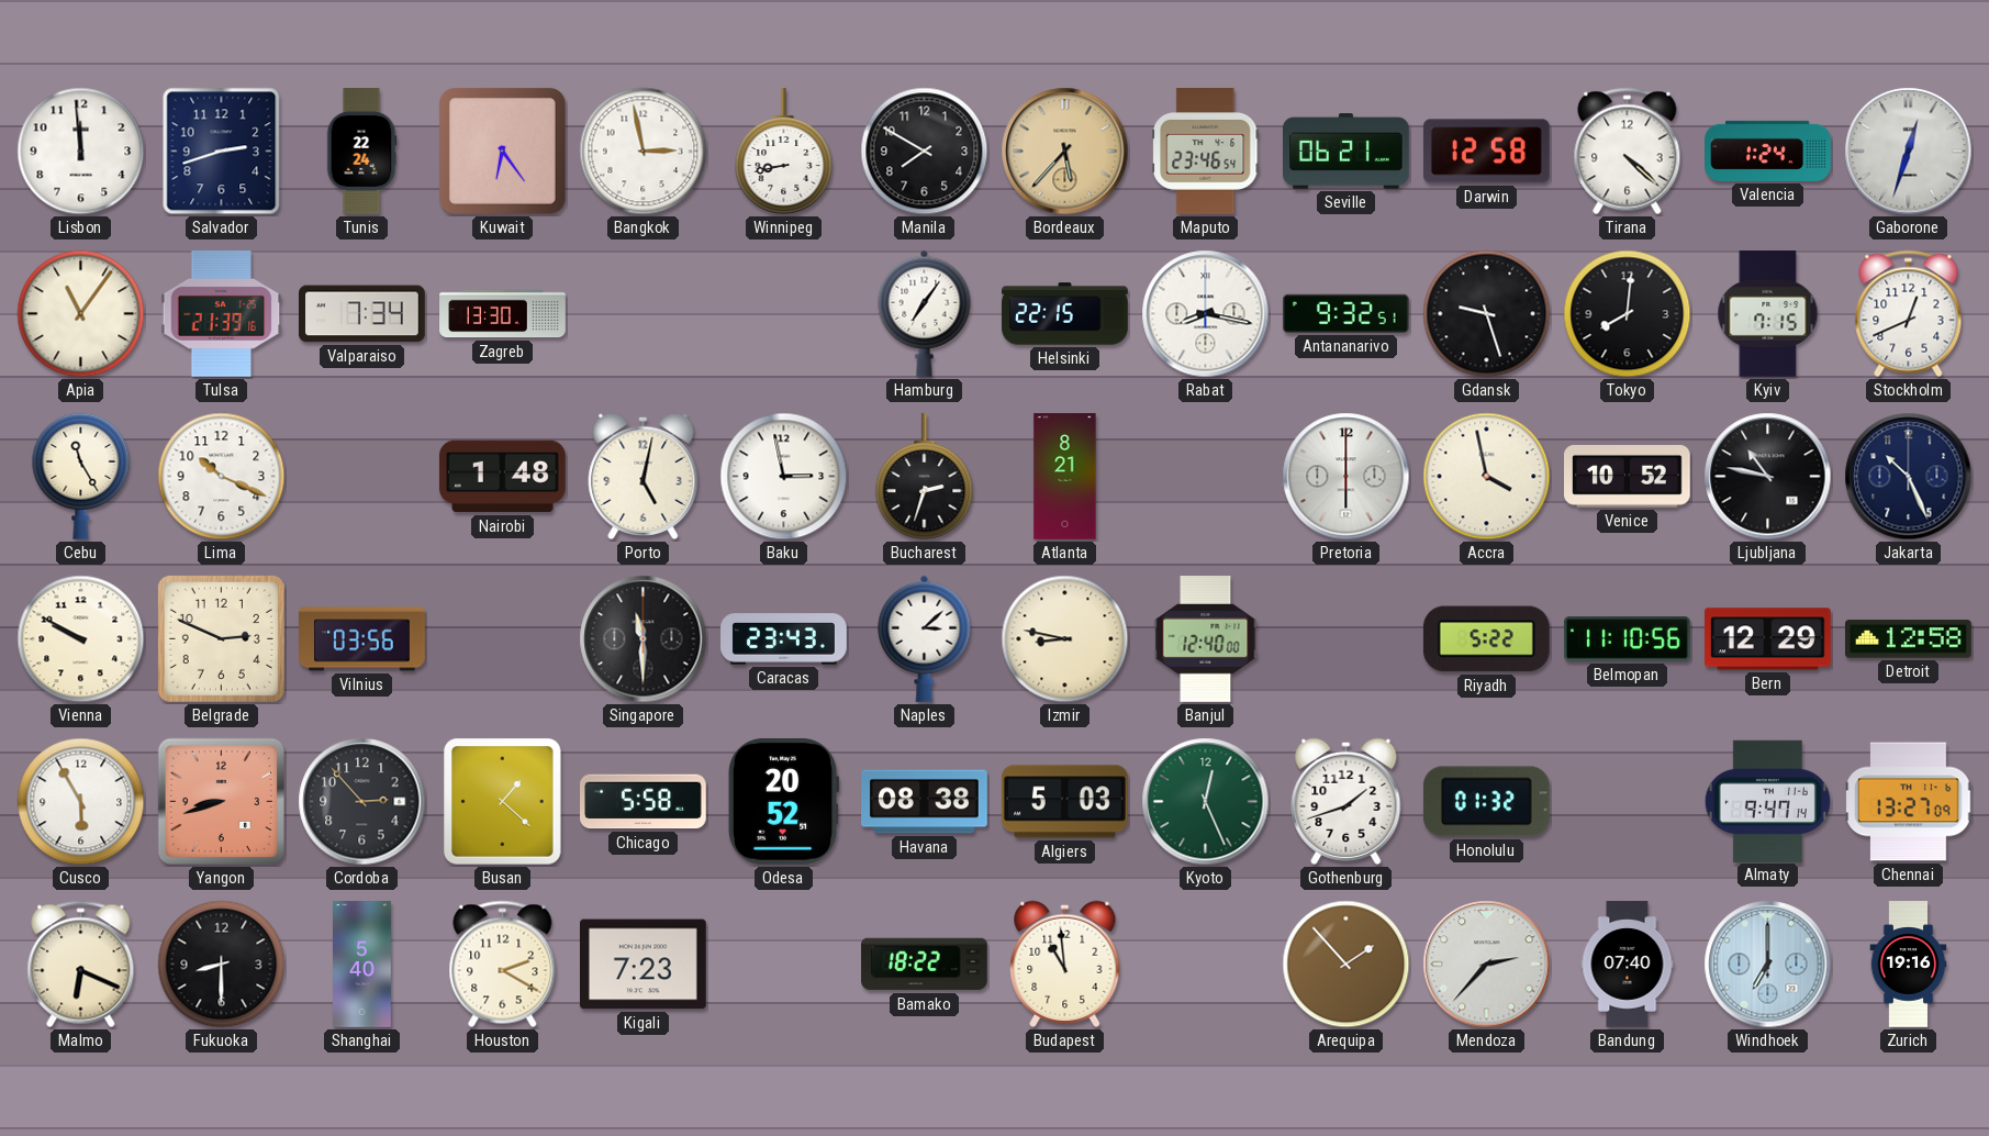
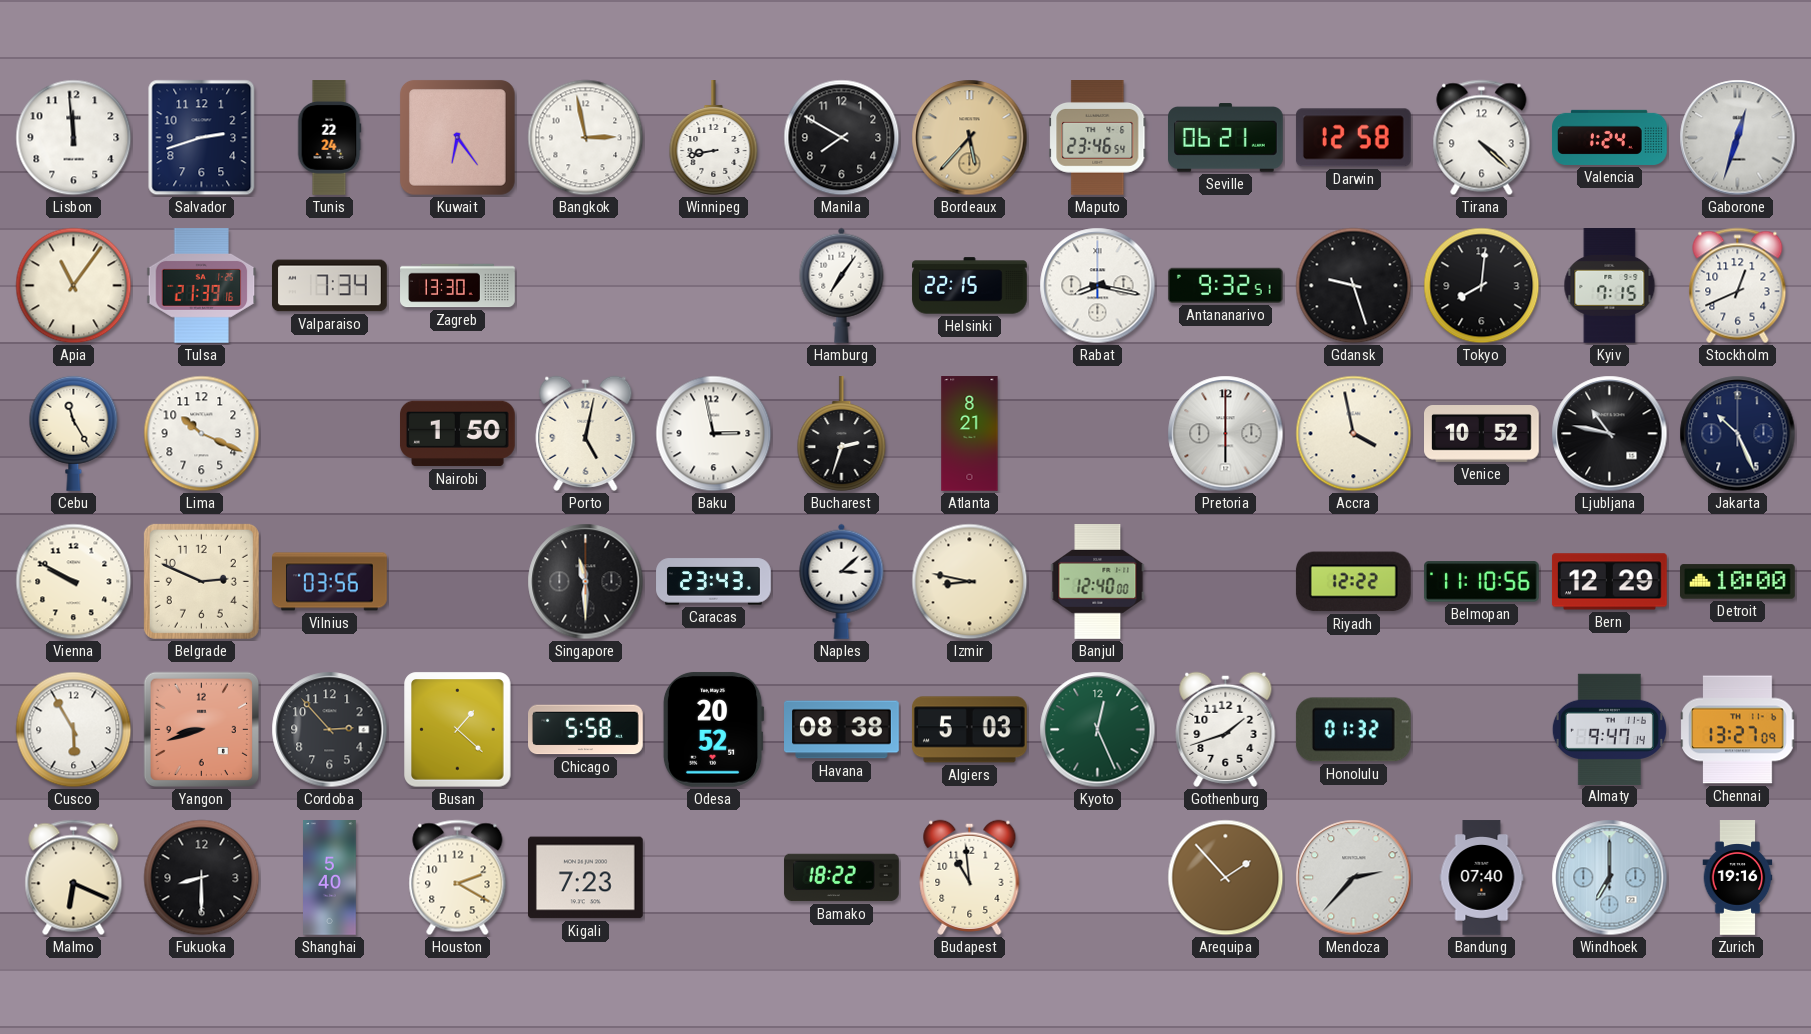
Nairobi: 1:48 -> 1:50 (458, 434)
Riyadh: 5:22 -> 12:22 (1353, 582)
Detroit: 12:58 -> 10:00 (1738, 582)
